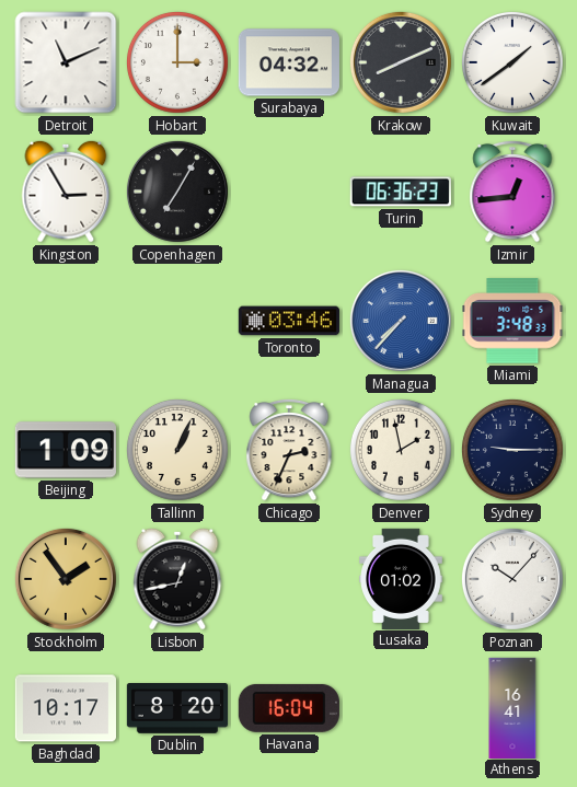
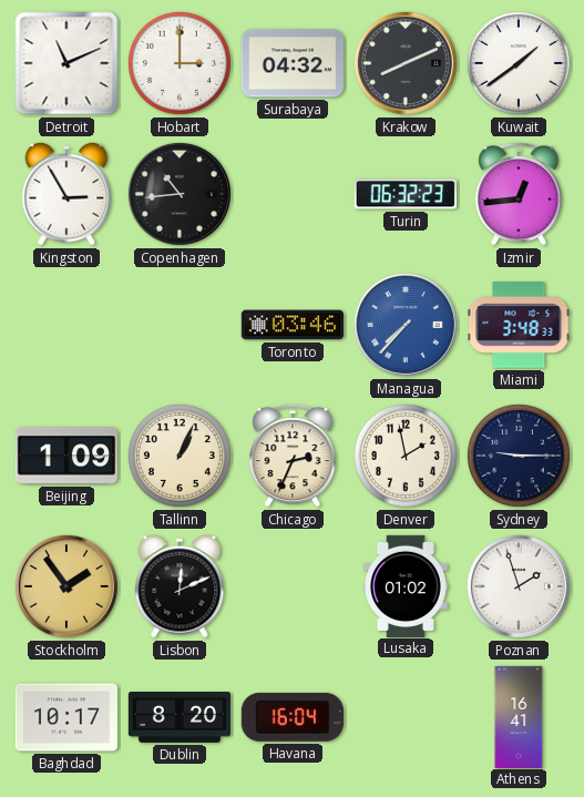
Copenhagen: 7:05 -> 10:44 (180, 194)
Turin: 06:36 -> 06:32 (406, 194)
Lisbon: 12:43 -> 12:11 (180, 586)
Poznan: 10:07 -> 1:57 (519, 586)
